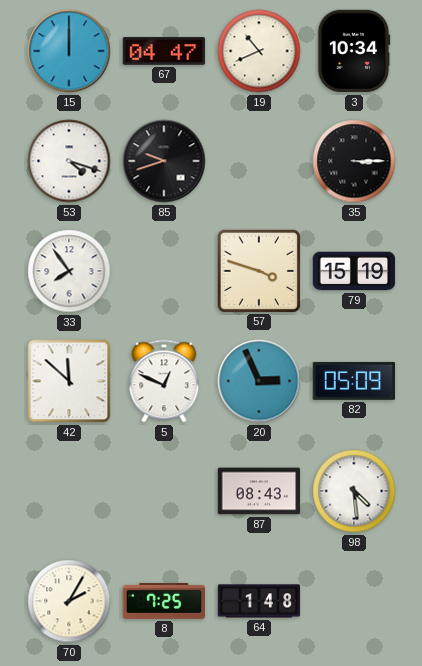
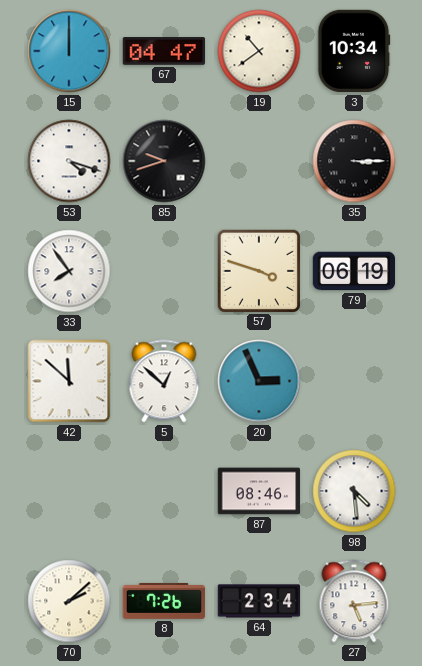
19: 10:41 -> 10:39 (259, 51)
79: 15:19 -> 06:19 (354, 271)
5: 12:49 -> 12:52 (164, 381)
82: 05:09 -> none (354, 381)
87: 08:43 -> 08:46 (259, 491)
70: 2:05 -> 2:08 (69, 601)
8: 7:25 -> 7:26 (164, 601)
64: 1:48 -> 2:34 (259, 601)
27: none -> 5:14 (354, 601)
